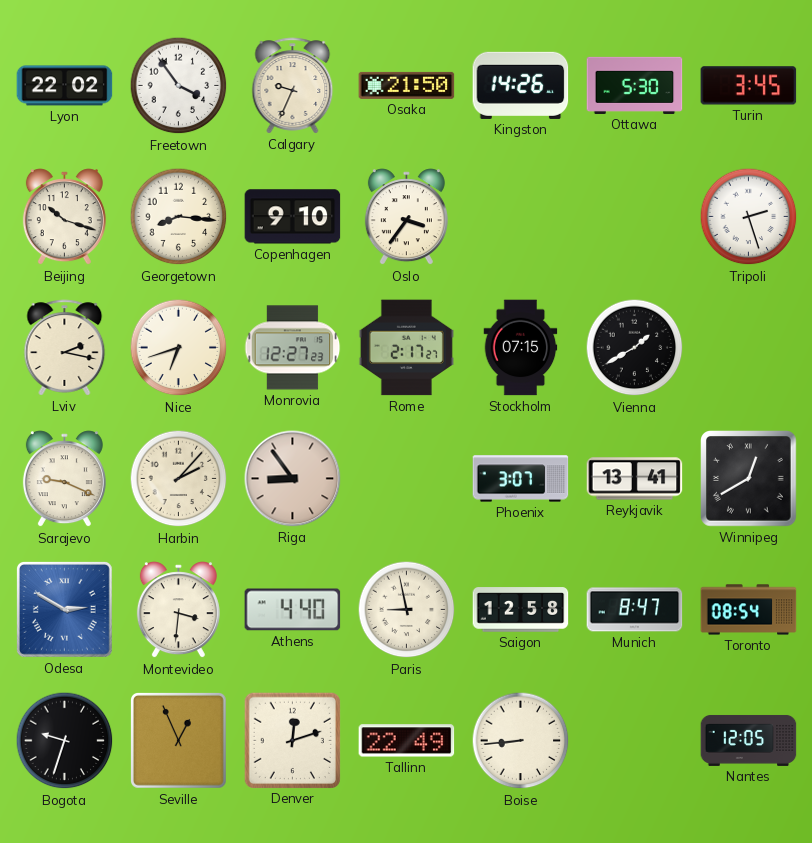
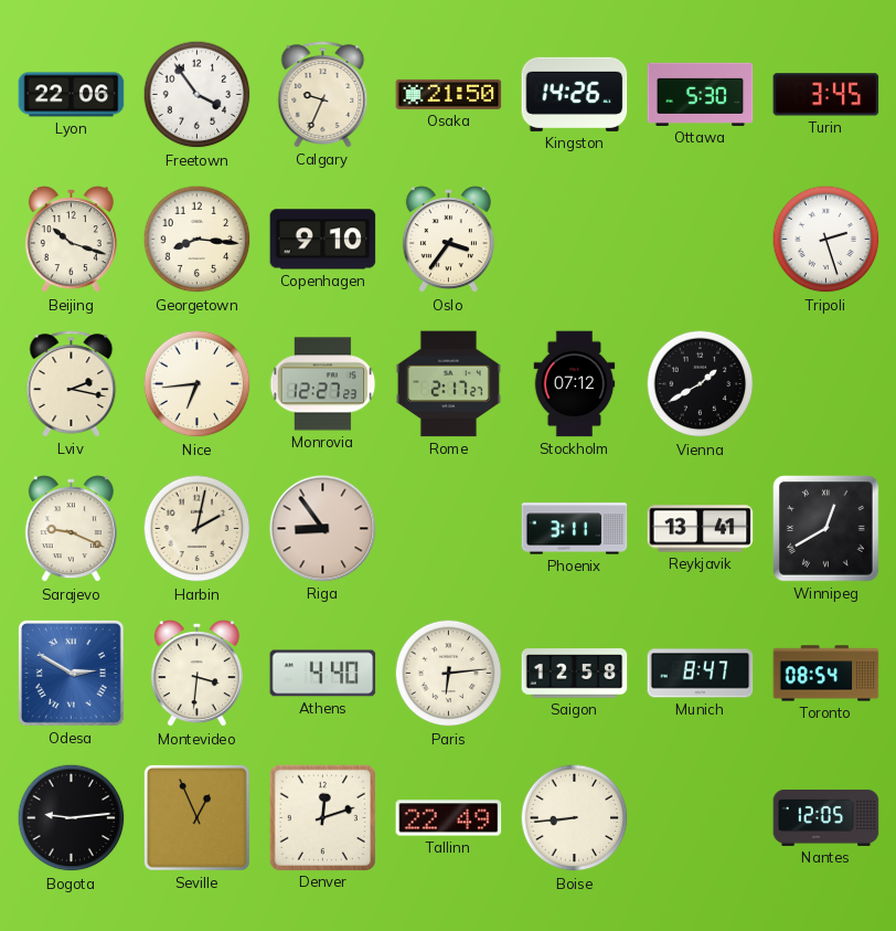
Lyon: 22:02 -> 22:06 (72, 95)
Nice: 6:42 -> 6:44 (198, 384)
Stockholm: 07:15 -> 07:12 (575, 384)
Harbin: 2:07 -> 2:02 (198, 529)
Phoenix: 3:07 -> 3:11 (575, 529)
Paris: 8:58 -> 6:14 (449, 674)
Bogota: 9:33 -> 9:14 (72, 818)
